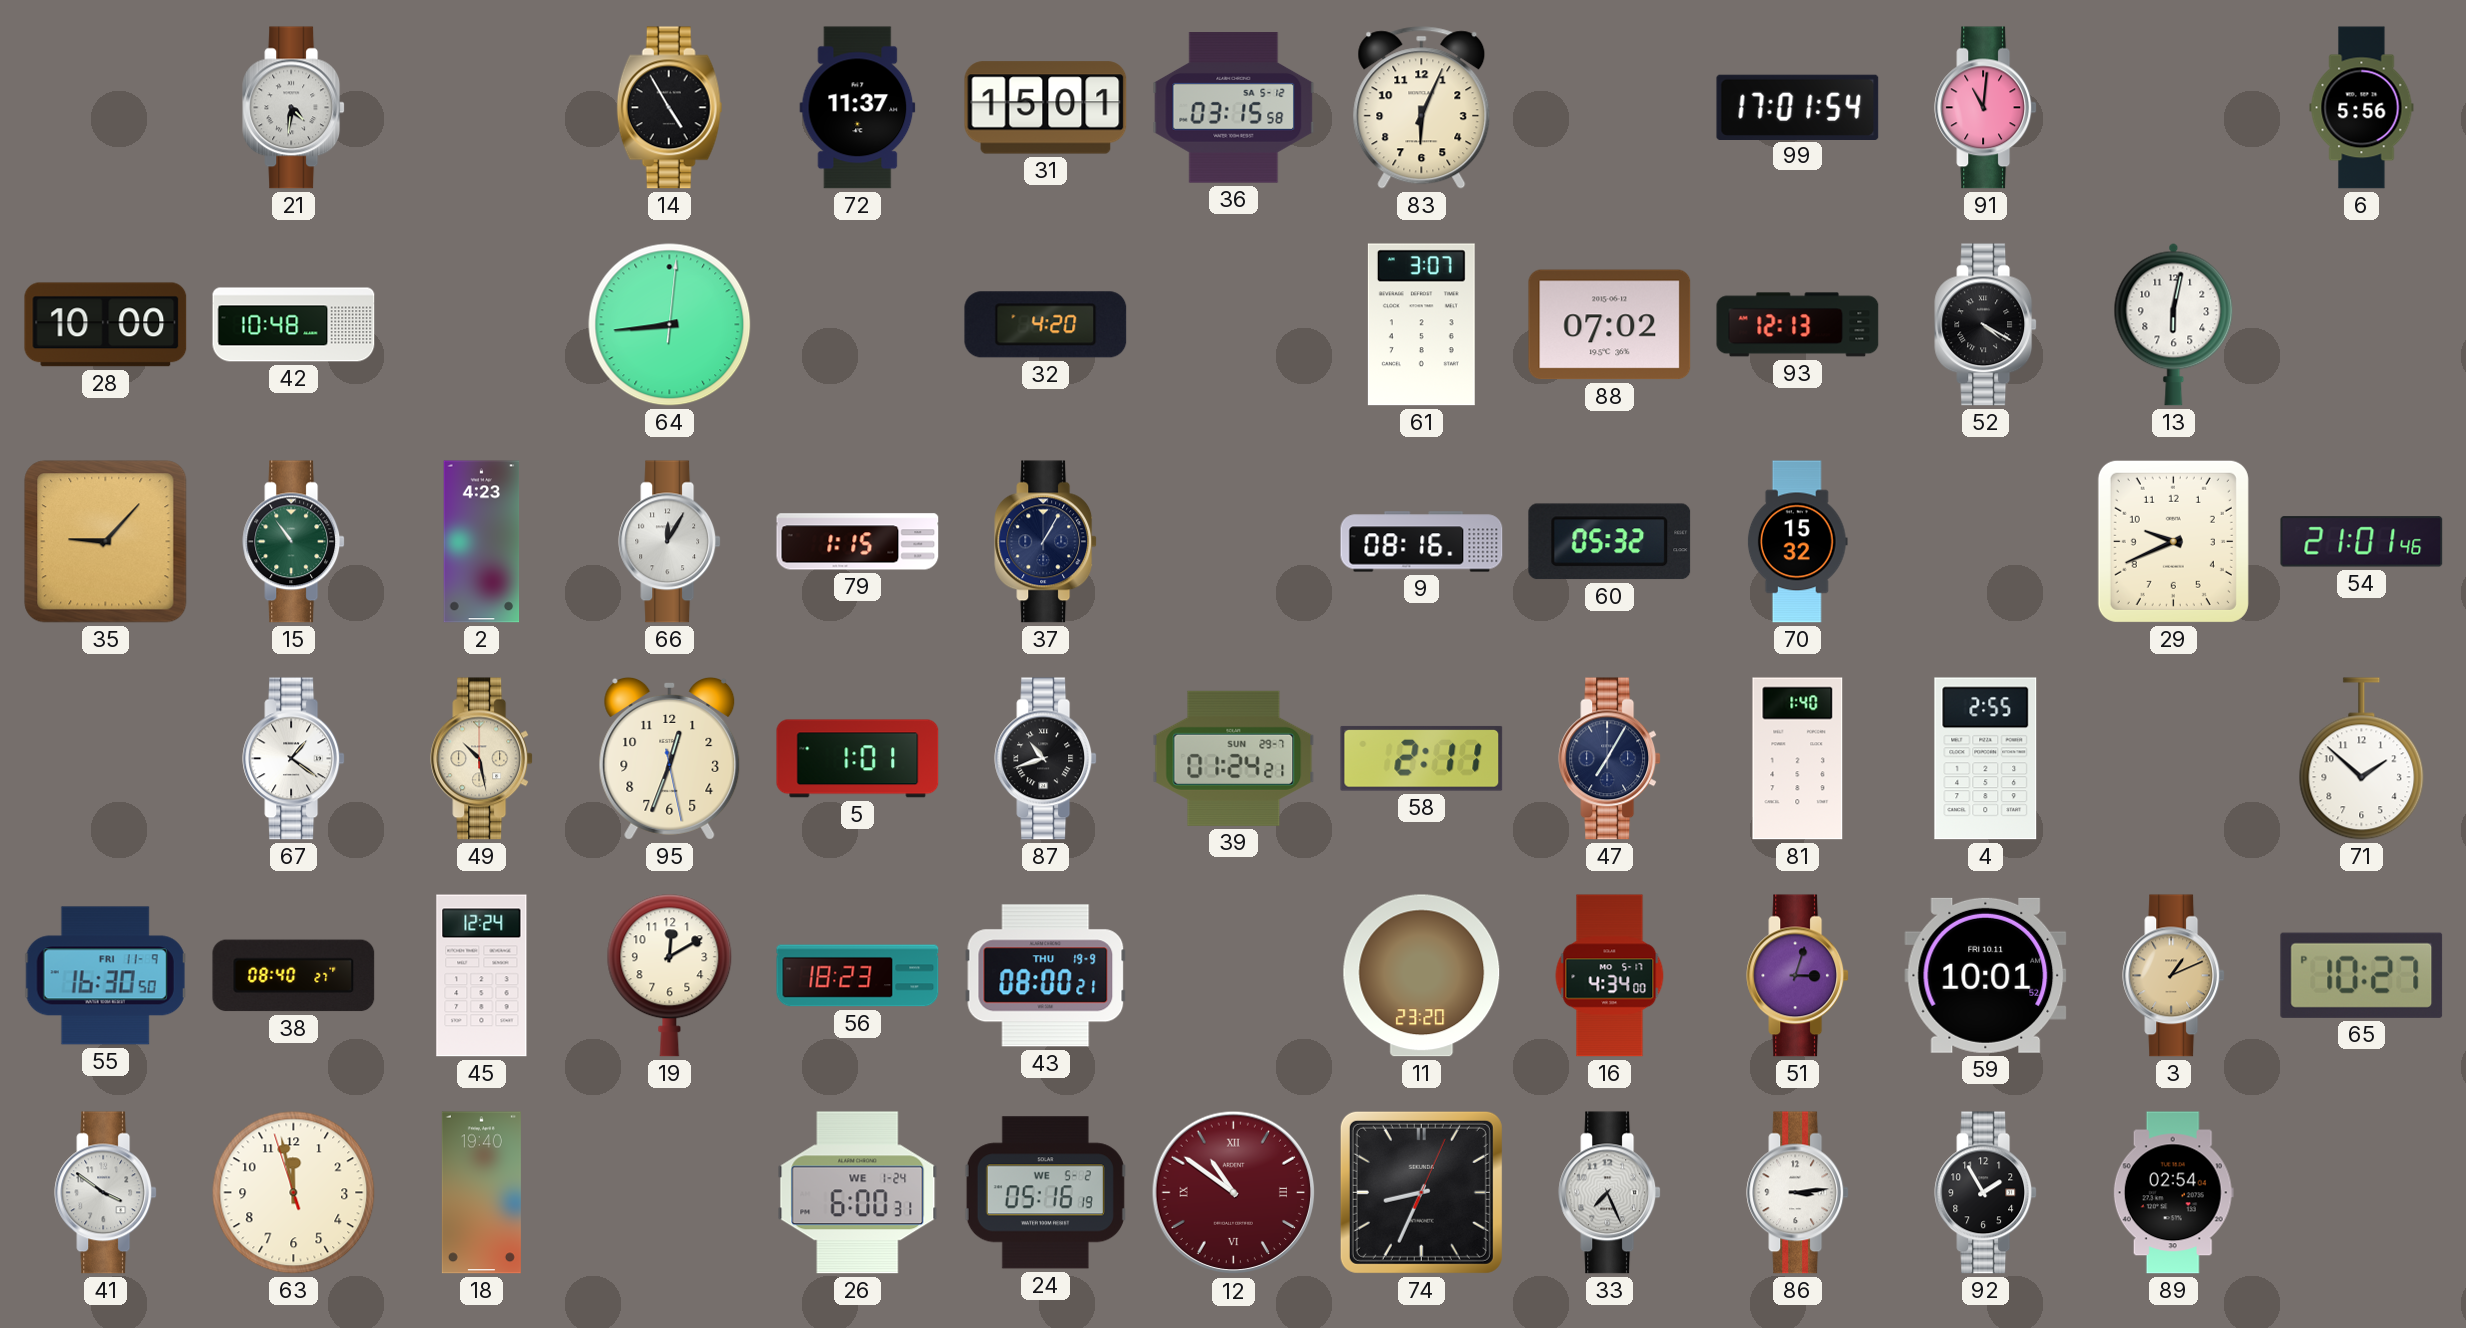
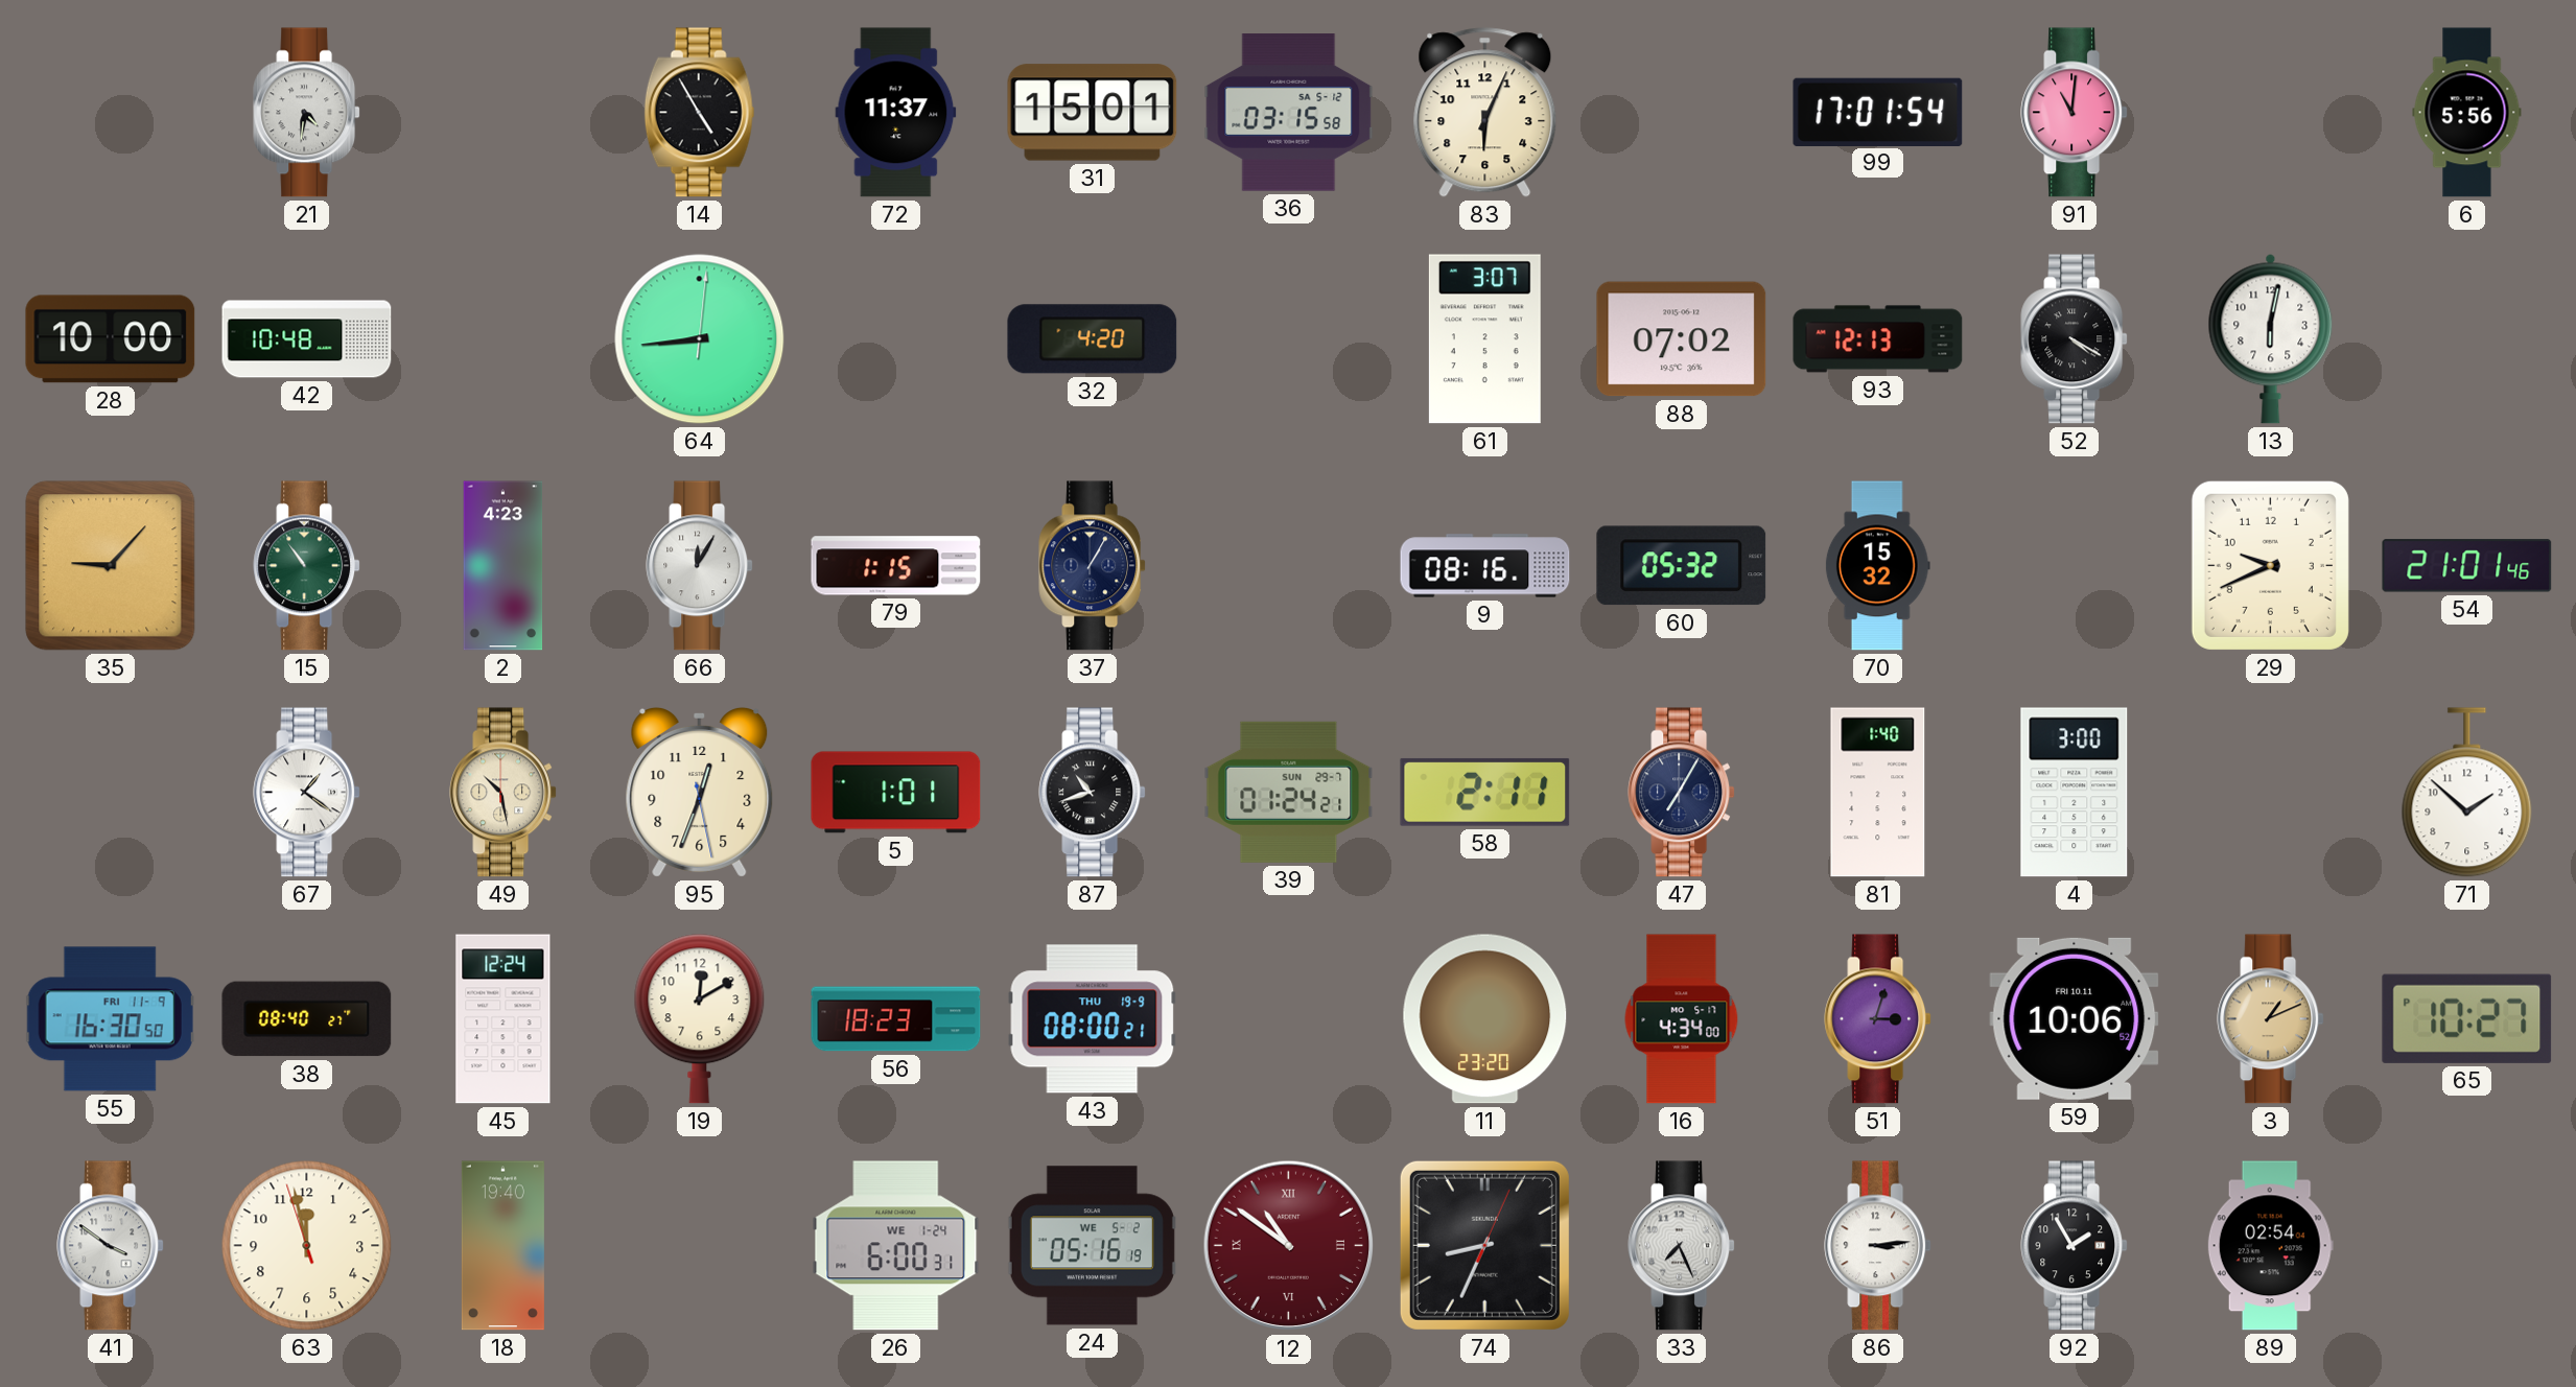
4: 2:55 -> 3:00 (2075, 793)
59: 10:01 -> 10:06 (2075, 1018)
